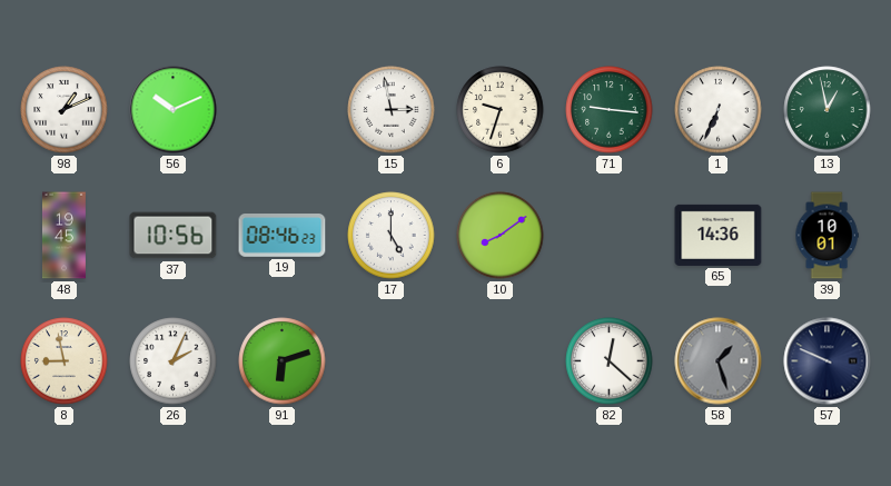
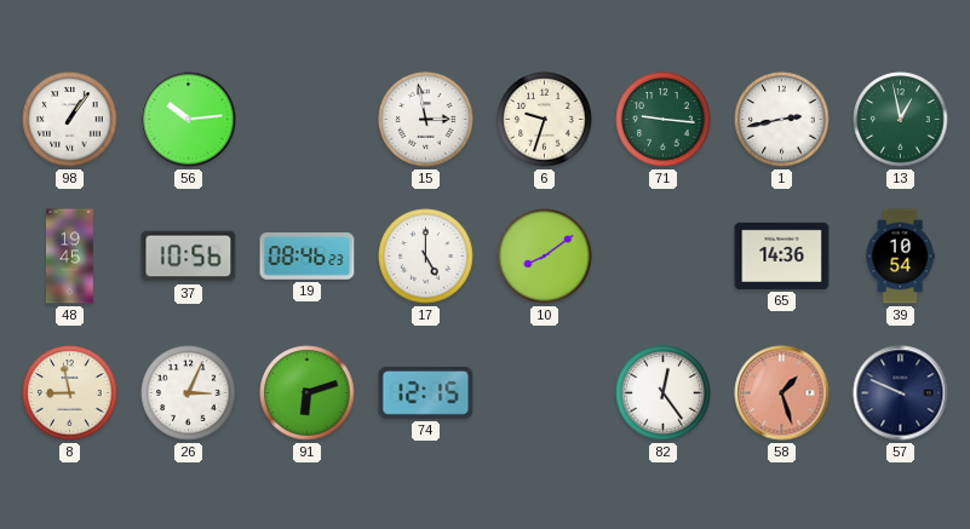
98: 1:11 -> 1:06 (70, 120)
56: 10:11 -> 10:14 (189, 120)
1: 6:34 -> 2:43 (782, 120)
39: 10:01 -> 10:54 (900, 257)
26: 2:04 -> 3:04 (189, 393)
74: none -> 12:15 (426, 392)
82: 12:22 -> 12:24 (664, 393)
58 dial: grey -> salmon (782, 393)
